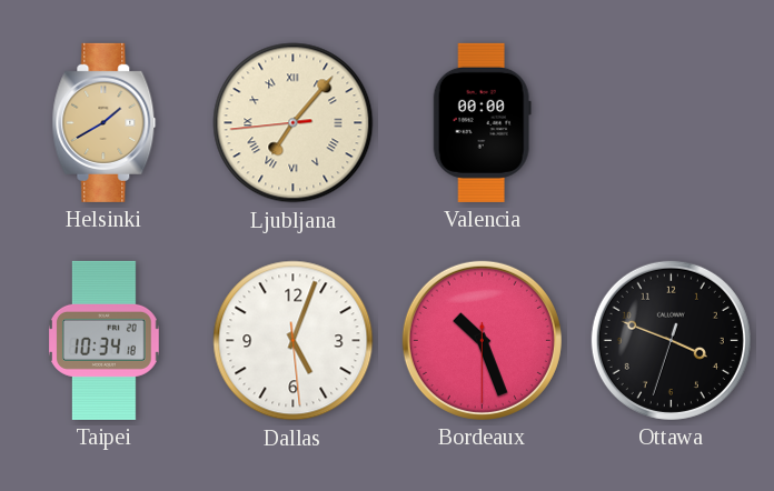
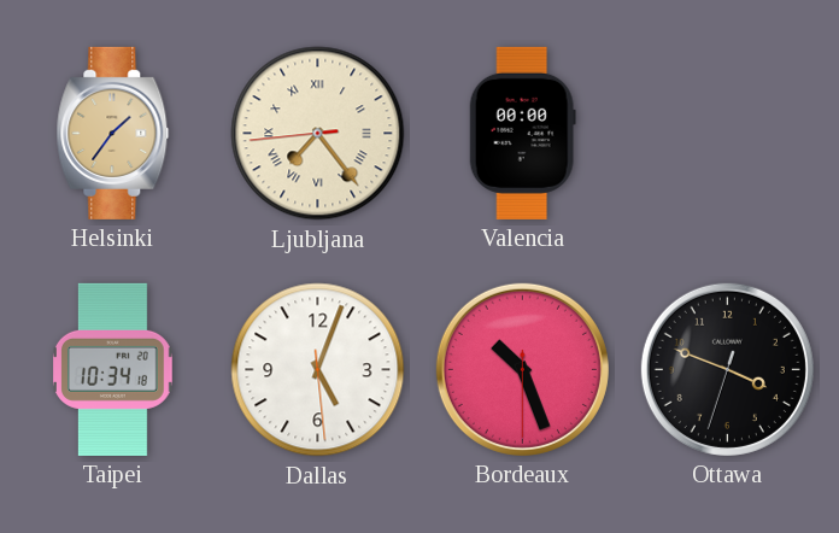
Helsinki: 1:40 -> 1:36 (113, 133)
Ljubljana: 7:06 -> 7:23 (318, 134)
